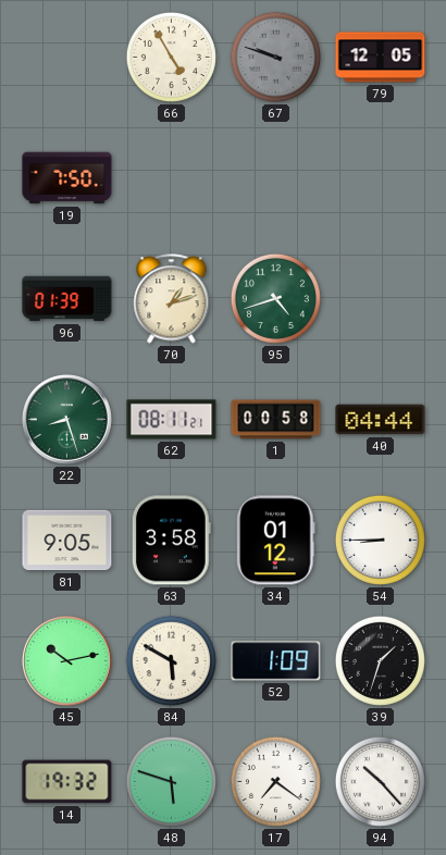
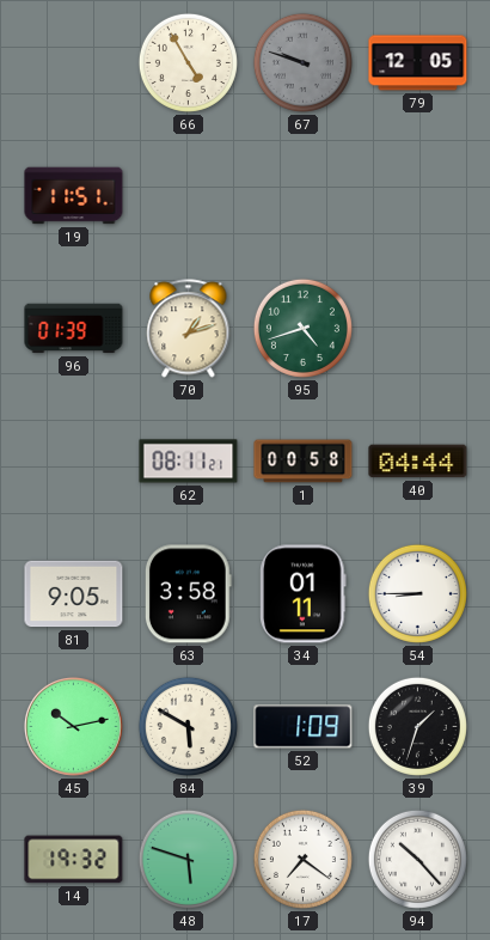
19: 7:50 -> 11:51 (74, 196)
22: 8:27 -> none (66, 419)
34: 01:12 -> 01:11 (304, 594)
